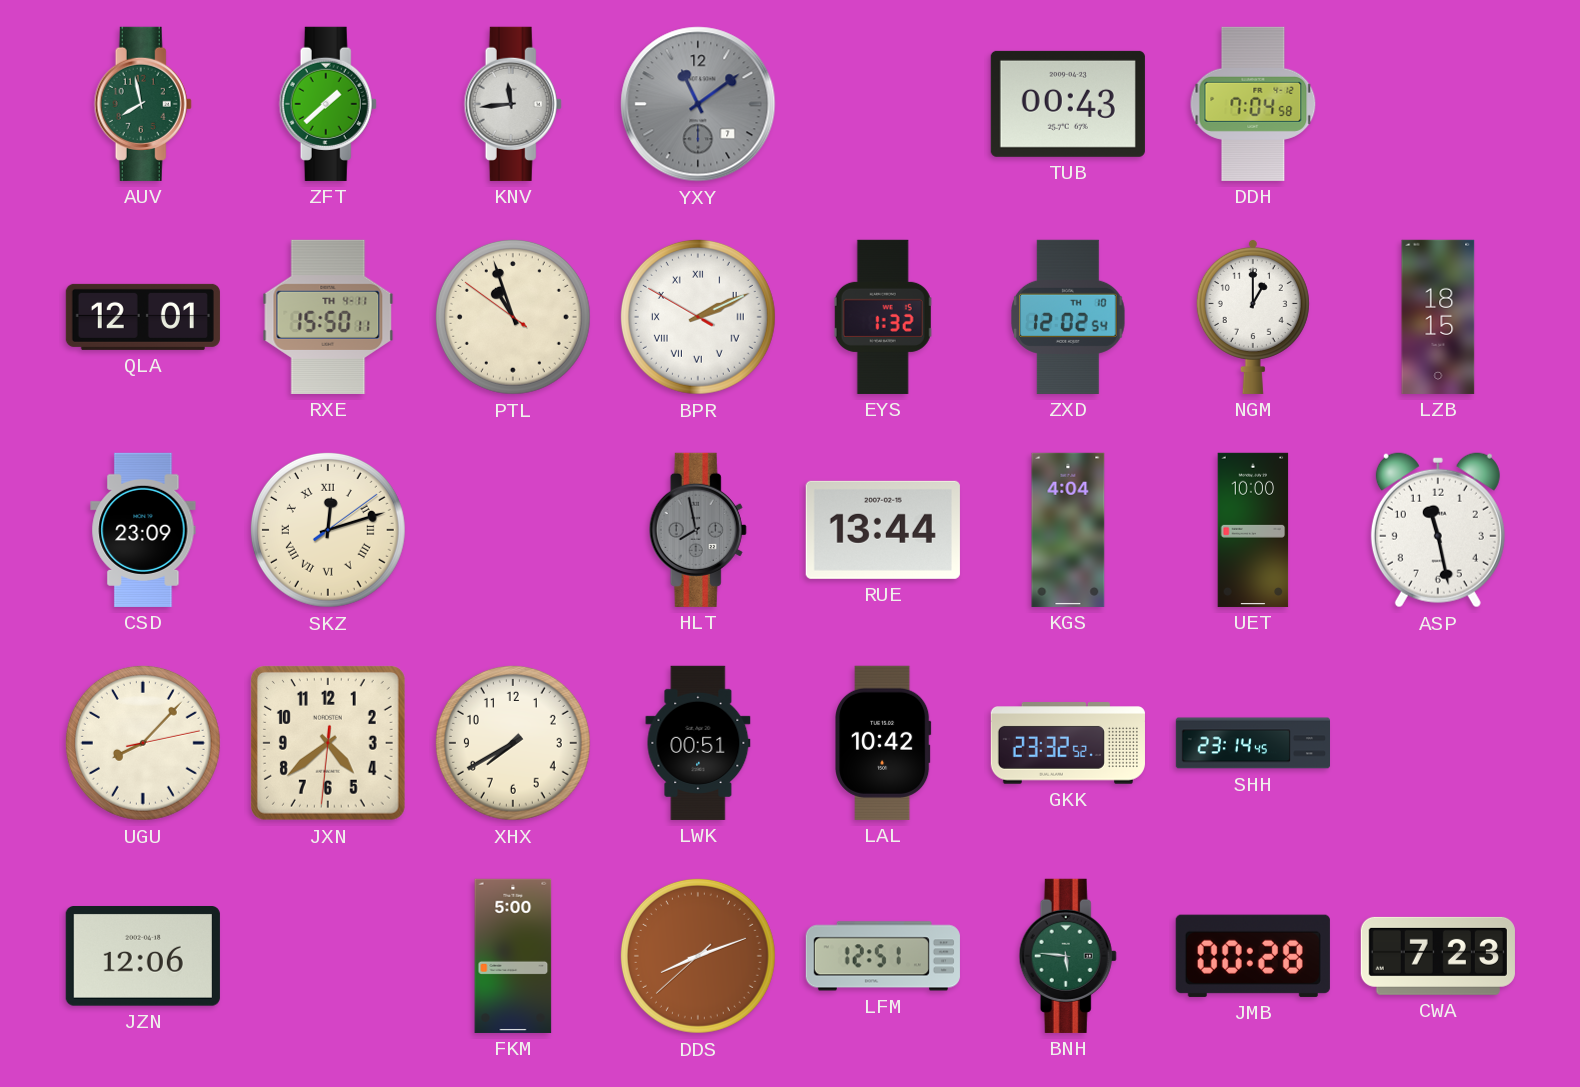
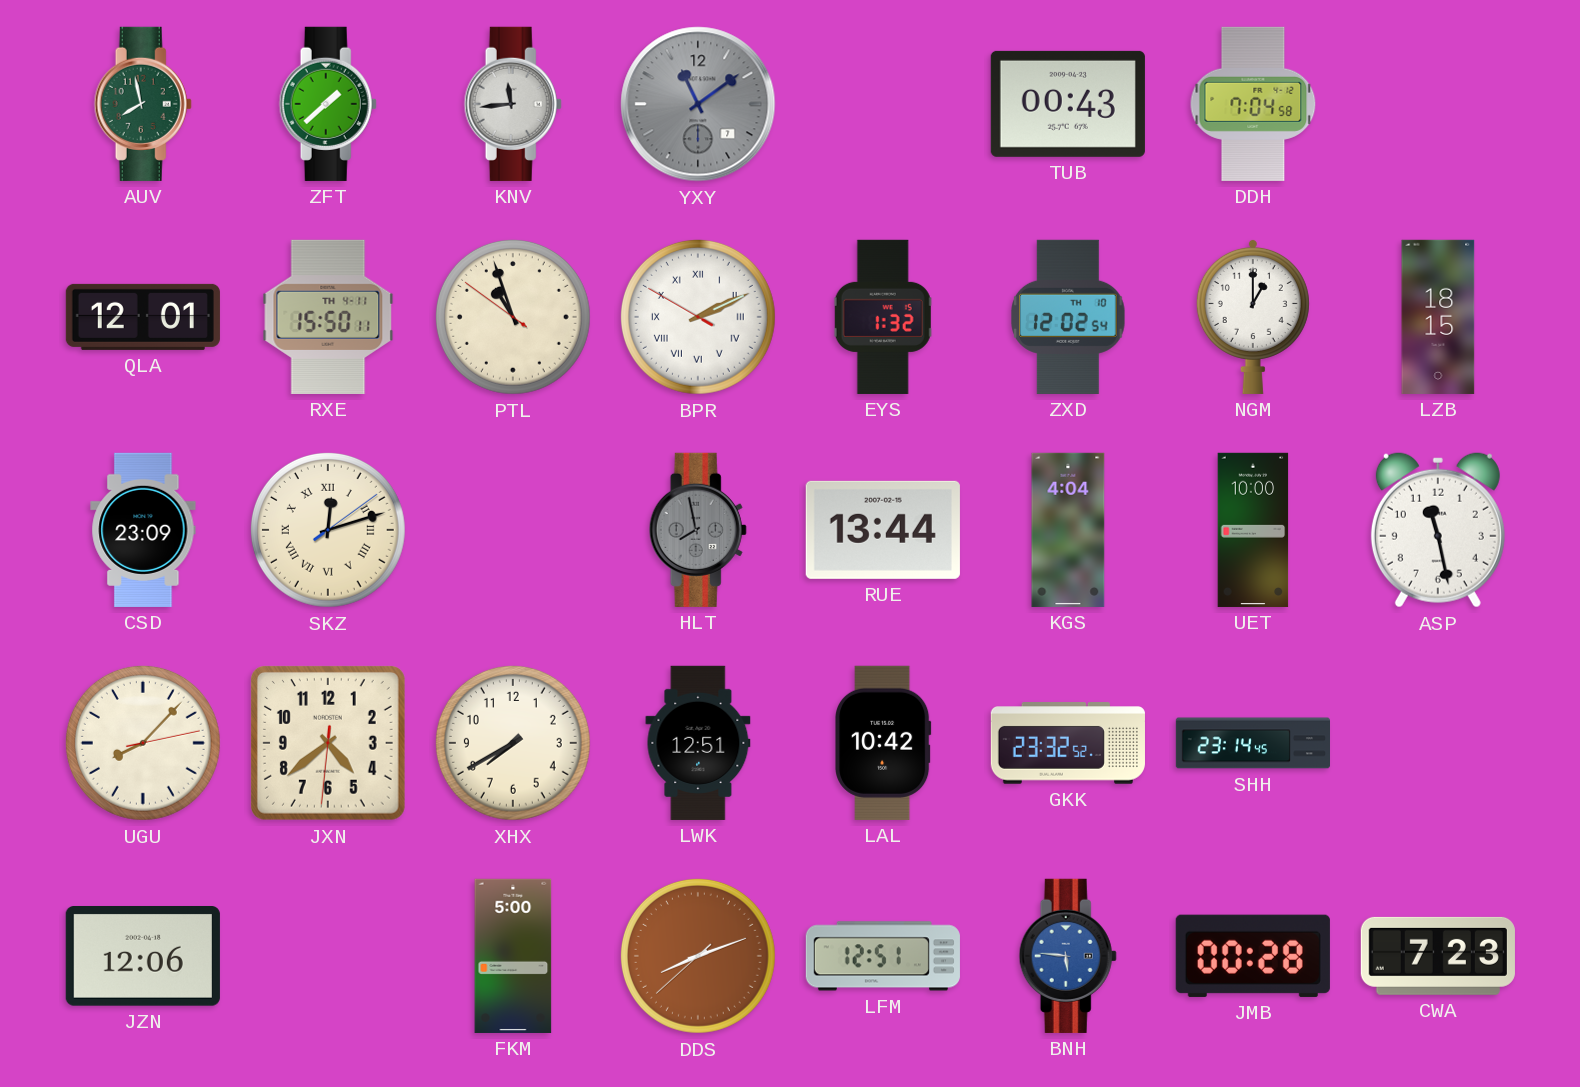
LWK: 00:51 -> 12:51 (698, 743)
BNH dial: green -> blue (1068, 956)
